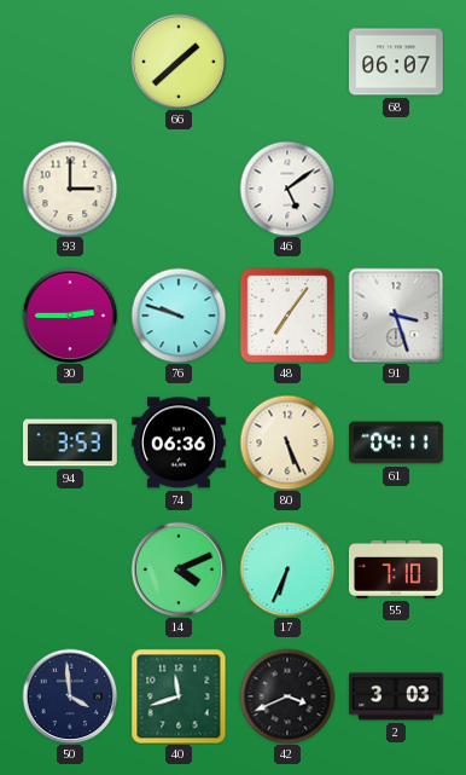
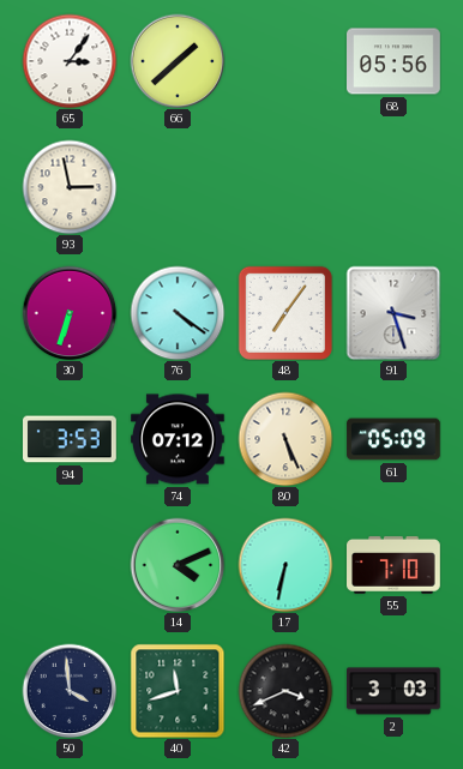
65: none -> 3:06 (70, 61)
68: 06:07 -> 05:56 (395, 61)
93: 3:00 -> 2:58 (70, 187)
46: 5:09 -> none (287, 189)
30: 2:45 -> 6:33 (70, 313)
76: 9:48 -> 4:21 (178, 313)
74: 06:36 -> 07:12 (179, 439)
61: 04:11 -> 05:09 (393, 439)
17: 6:34 -> 6:32 (285, 565)
